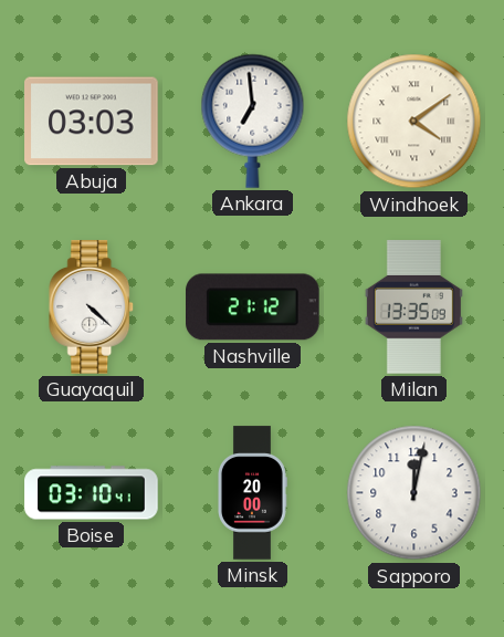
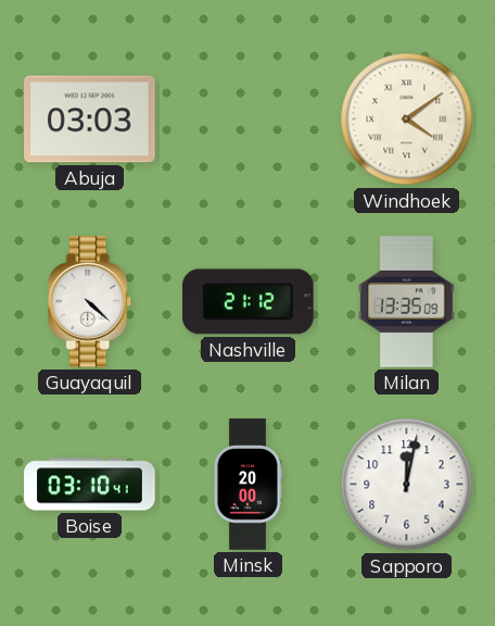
Ankara: 6:59 -> none (253, 121)
